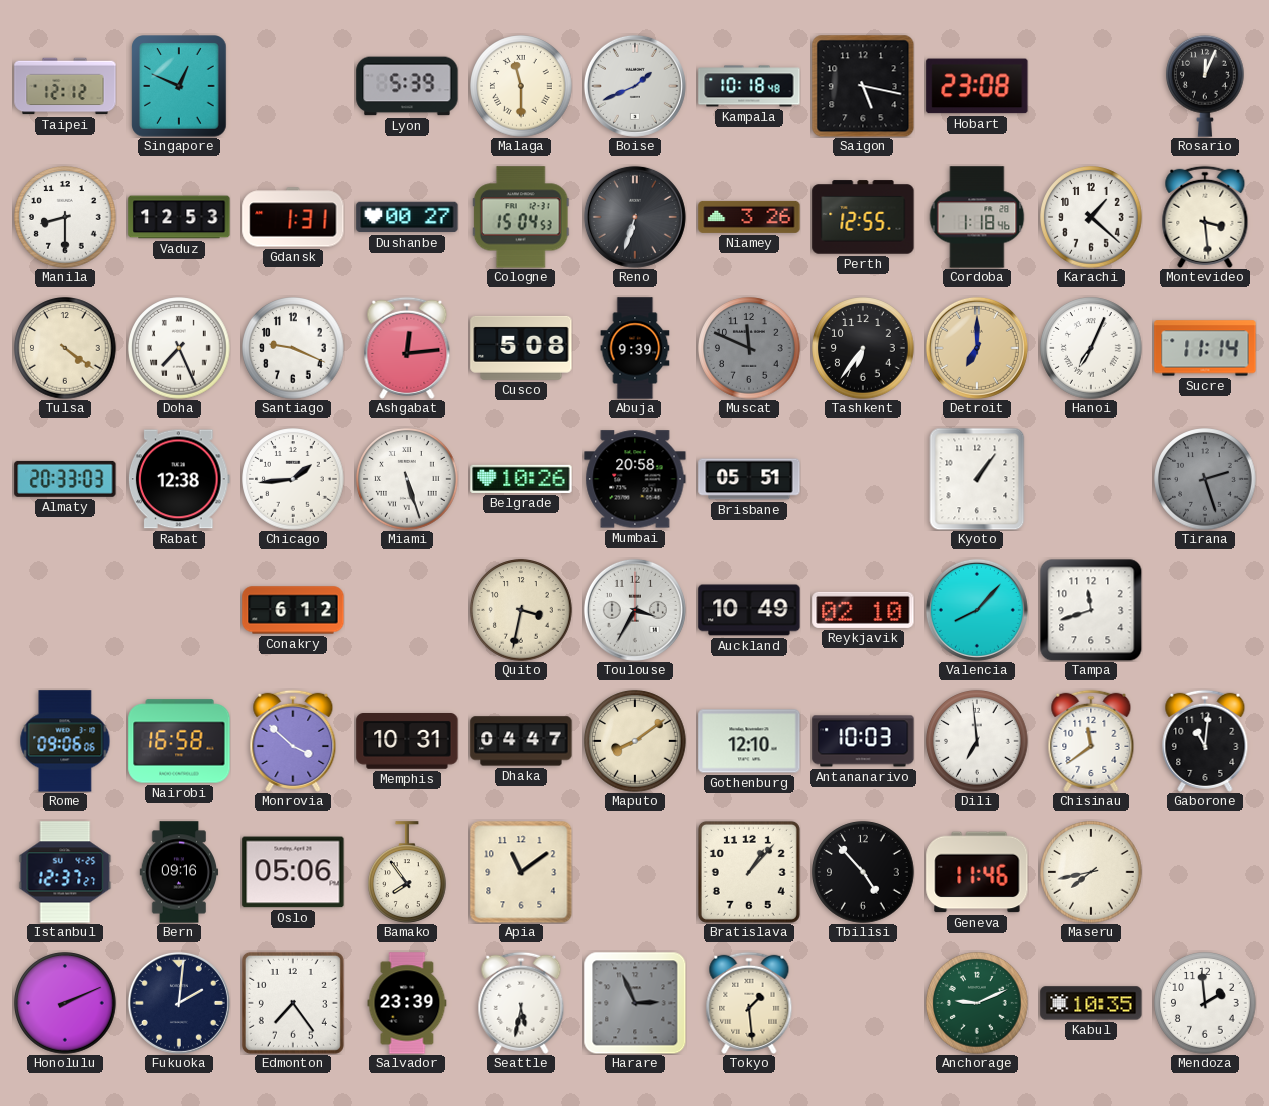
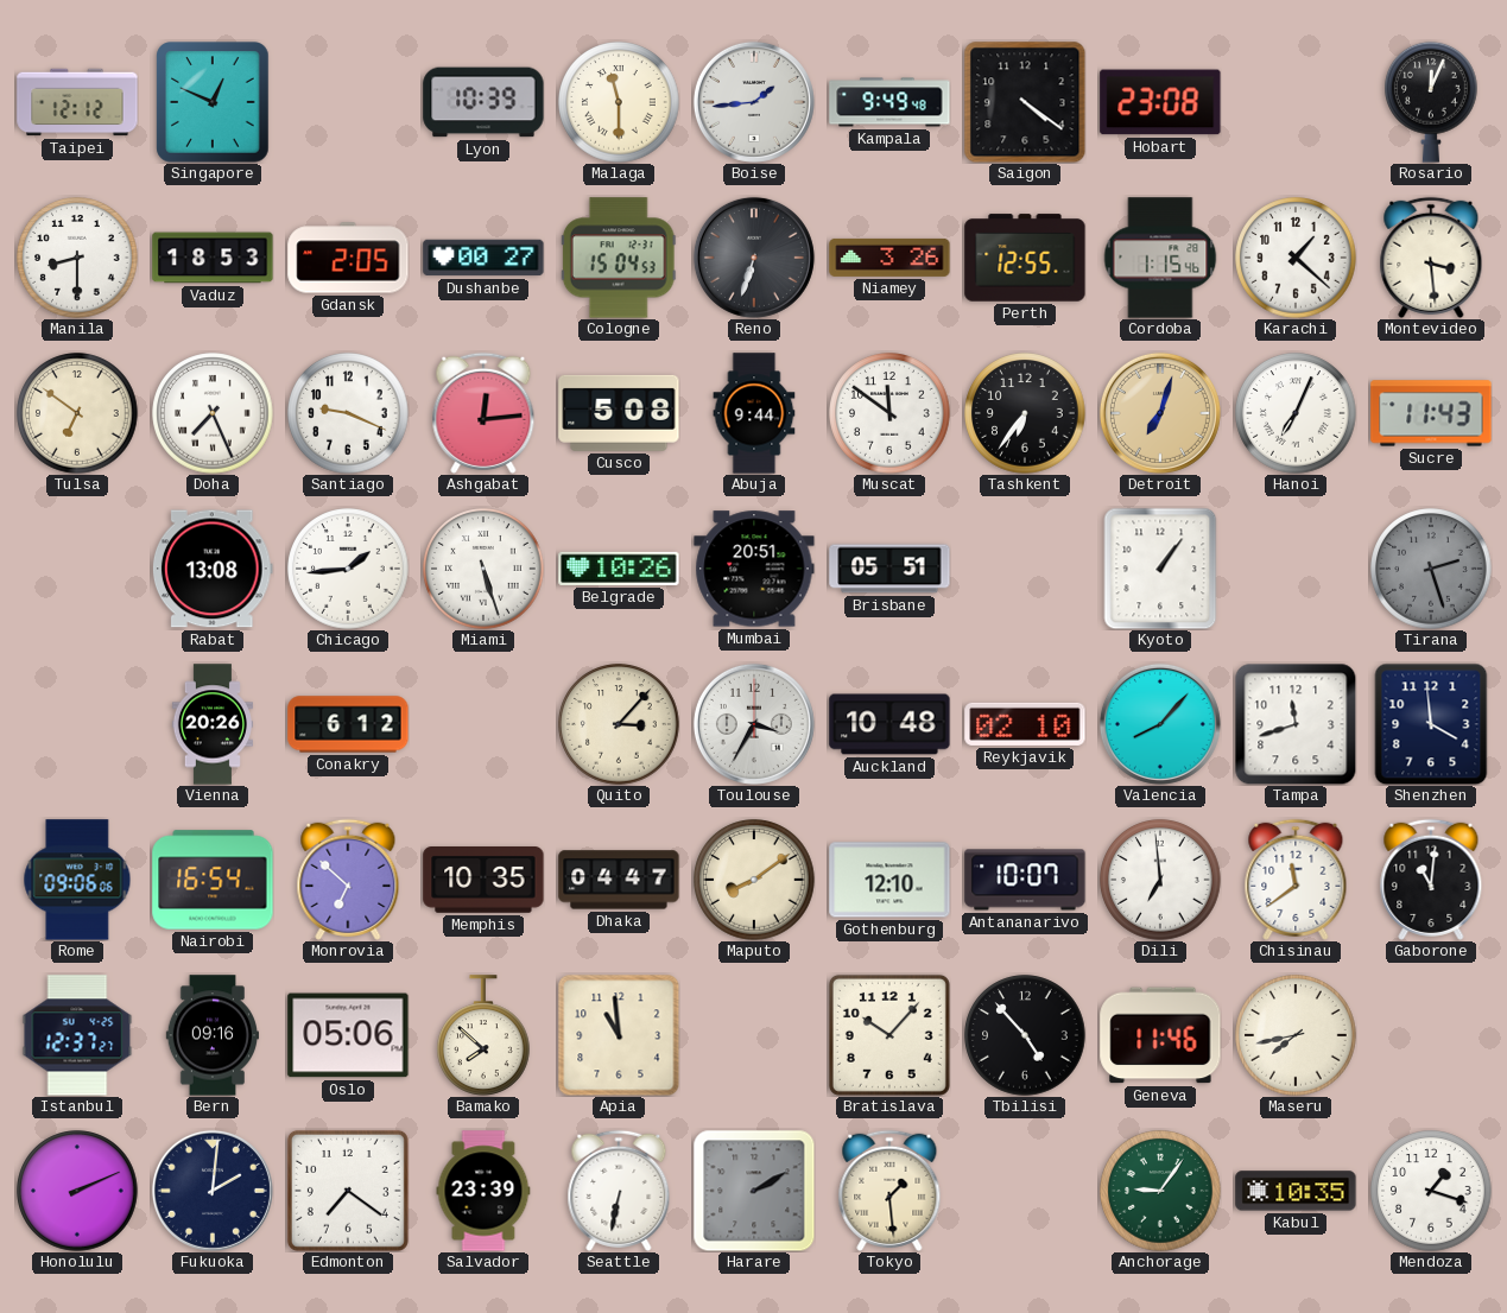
Lyon: 5:39 -> 10:39 (483, 102)
Boise: 1:41 -> 1:44 (754, 102)
Kampala: 10:18 -> 9:49 (889, 102)
Saigon: 5:17 -> 4:21 (1025, 102)
Vaduz: 12:53 -> 18:53 (213, 258)
Gdansk: 1:31 -> 2:05 (348, 258)
Cordoba: 1:18 -> 1:15 (1160, 258)
Tulsa: 4:21 -> 6:51 (77, 413)
Abuja: 9:39 -> 9:44 (754, 413)
Muscat: 11:49 -> 11:51 (889, 413)
Muscat dial: grey -> white (889, 413)
Detroit: 7:00 -> 7:03 (1160, 413)
Sucre: 11:14 -> 11:43 (1431, 413)
Almaty: 20:33 -> none (65, 479)
Rabat: 12:38 -> 13:08 (213, 569)
Mumbai: 20:58 -> 20:51 (754, 569)
Vienna: none -> 20:26 (211, 724)
Quito: 3:32 -> 3:07 (619, 724)
Auckland: 10:49 -> 10:48 (889, 724)
Shenzhen: none -> 3:59 (1431, 724)
Nairobi: 16:58 -> 16:54 (213, 880)
Monrovia: 3:52 -> 6:52 (348, 880)
Memphis: 10:31 -> 10:35 (483, 881)
Antananarivo: 10:03 -> 10:07 (1025, 880)
Bamako: 7:54 -> 7:52 (485, 1035)
Apia: 11:09 -> 10:59 (619, 1035)
Bratislava: 1:07 -> 10:07 (889, 1035)
Edmonton: 7:24 -> 7:21 (348, 1191)
Seattle: 5:32 -> 6:32 (619, 1191)
Harare: 2:56 -> 2:10 (754, 1191)
Anchorage: 9:11 -> 9:06 (1160, 1191)
Mendoza: 1:59 -> 1:18 (1431, 1191)
